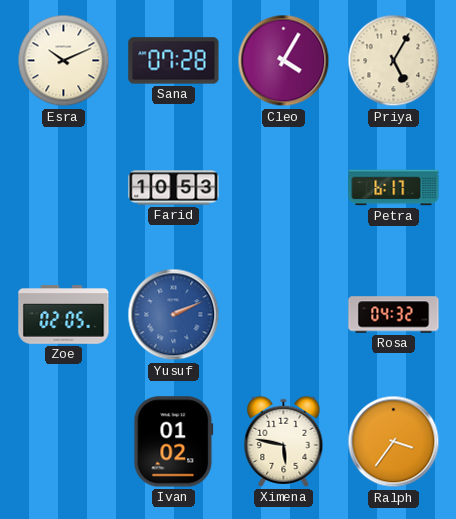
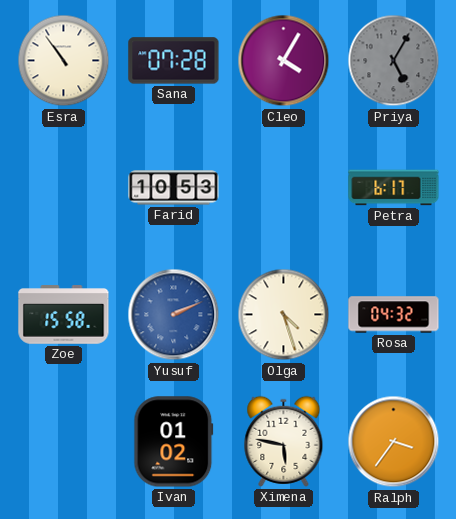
Esra: 10:11 -> 10:54 (64, 61)
Priya dial: cream -> grey (394, 61)
Zoe: 02:05 -> 15:58 (64, 315)
Olga: none -> 4:27 (284, 315)
